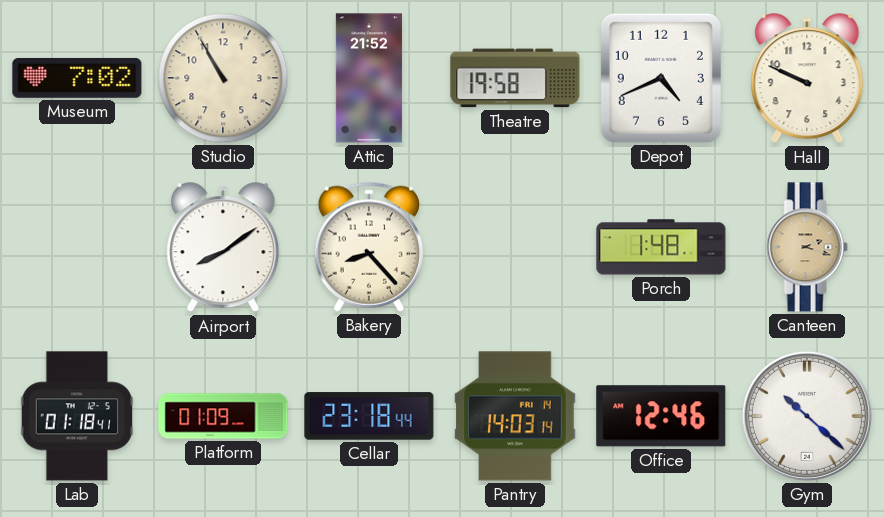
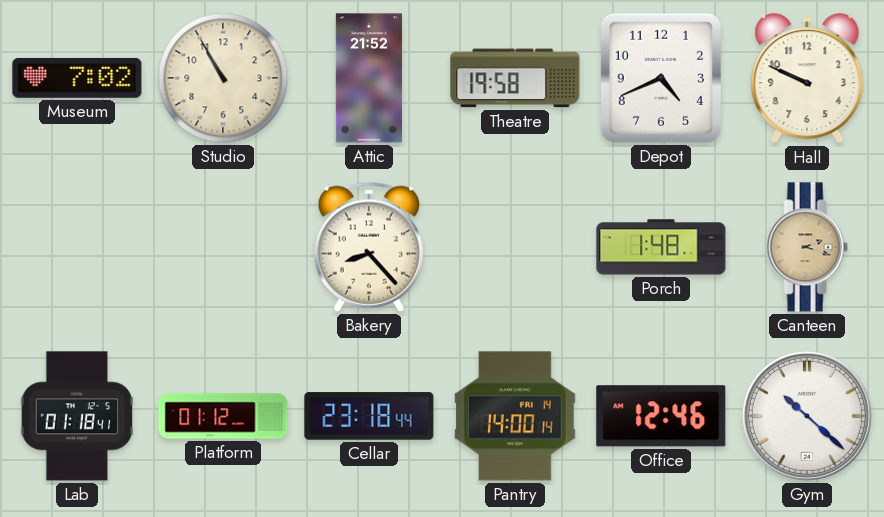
Airport: 8:09 -> none (223, 248)
Platform: 01:09 -> 01:12 (223, 416)
Pantry: 14:03 -> 14:00 (515, 416)
